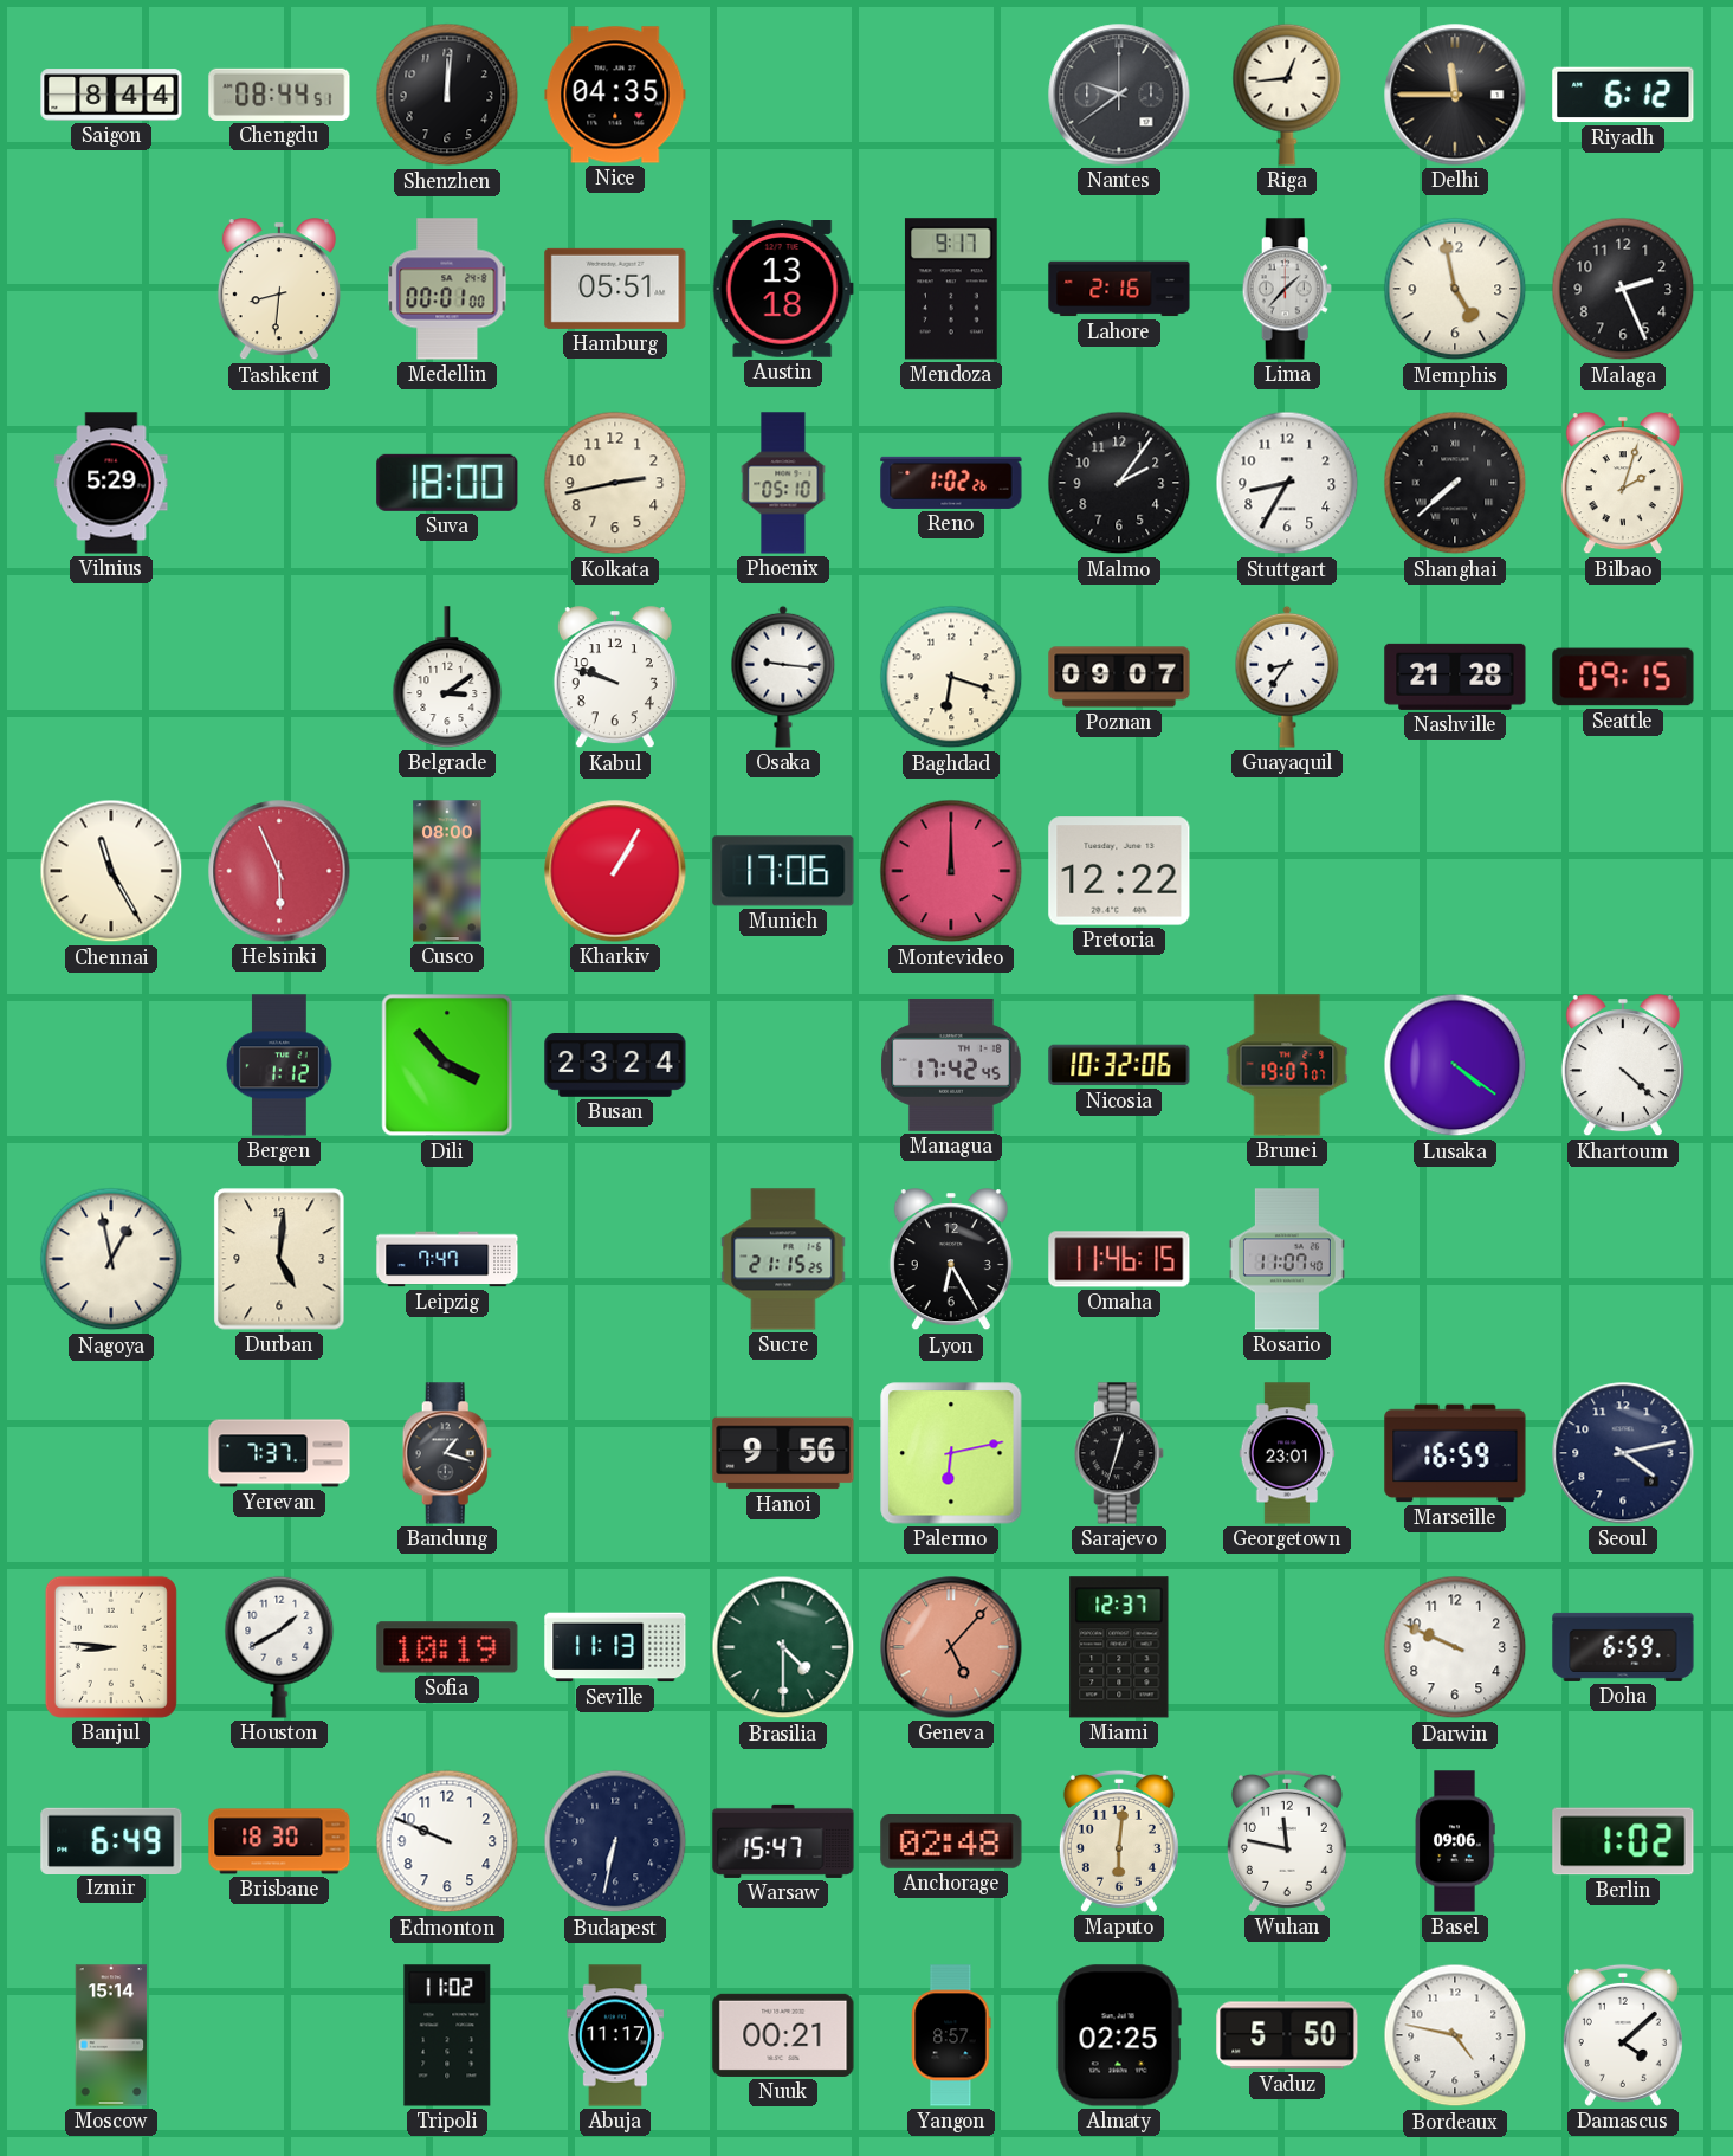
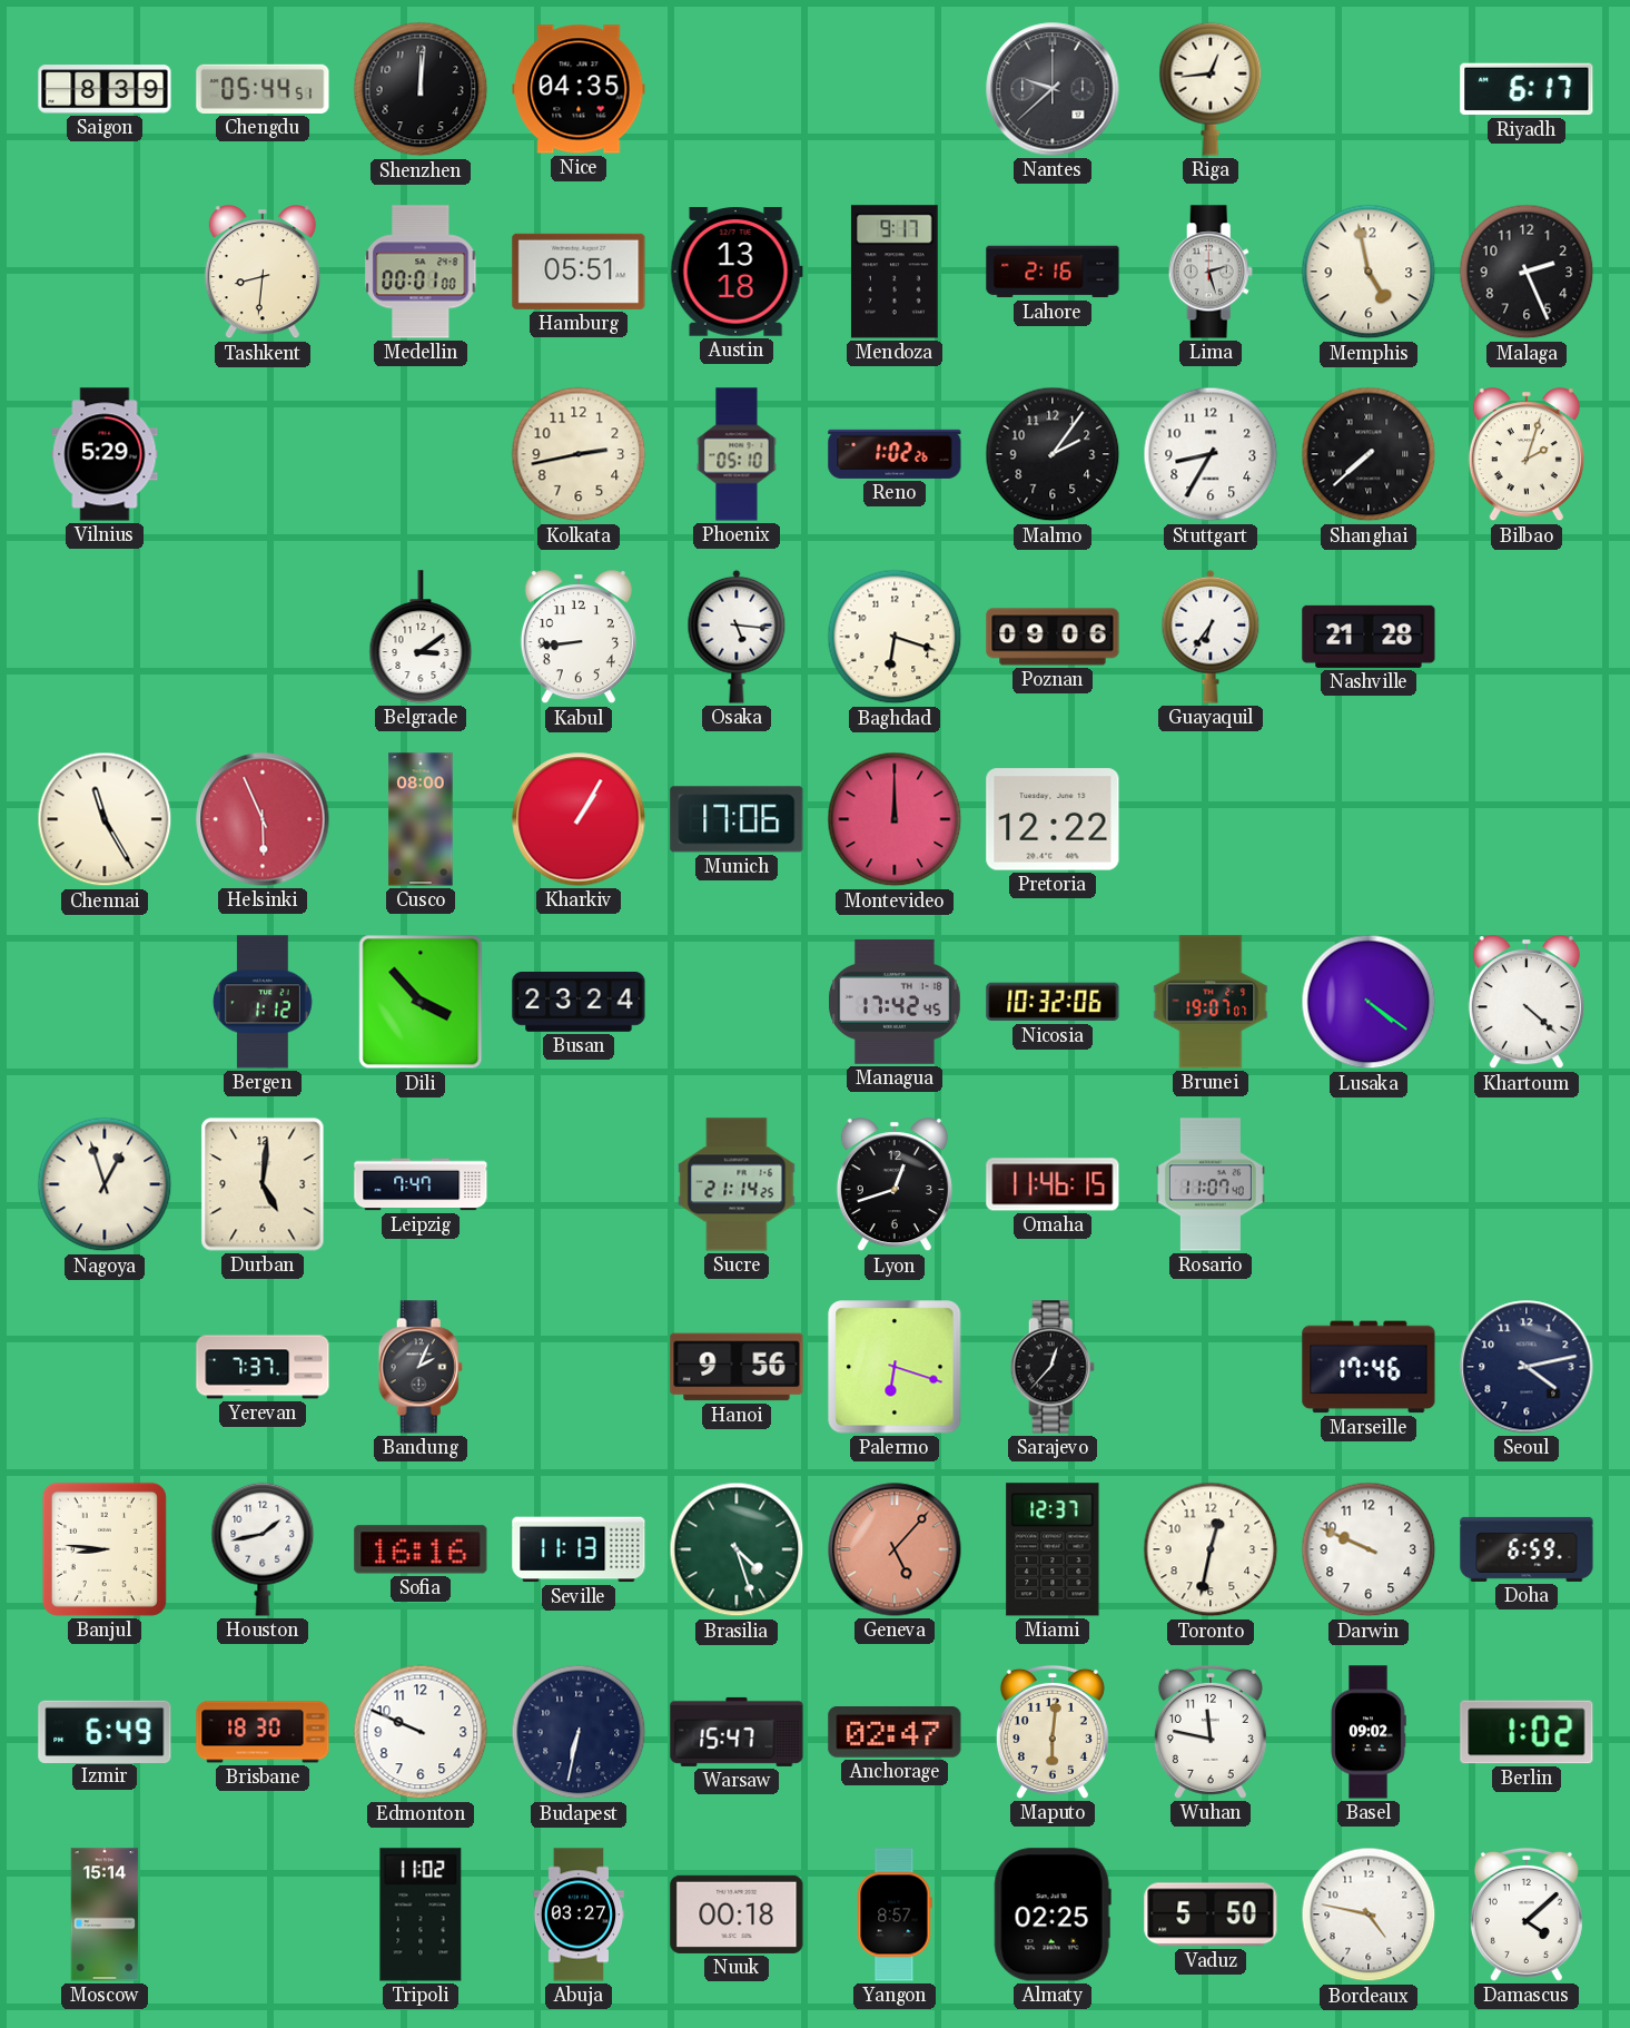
Saigon: 8:44 -> 8:39 (105, 89)
Chengdu: 08:44 -> 05:44 (263, 89)
Nantes: 9:39 -> 9:38 (1053, 89)
Delhi: 11:45 -> none (1455, 95)
Riyadh: 6:12 -> 6:17 (1527, 89)
Lima: 1:37 -> 2:27 (1211, 272)
Suva: 18:00 -> none (447, 483)
Kabul: 9:48 -> 8:44 (579, 638)
Osaka: 9:16 -> 5:16 (737, 637)
Poznan: 09:07 -> 09:06 (1053, 637)
Guayaquil: 8:36 -> 6:36 (1211, 637)
Seattle: 09:15 -> none (1623, 677)
Nagoya: 12:58 -> 12:57 (105, 1184)
Sucre: 21:15 -> 21:14 (737, 1184)
Lyon: 6:25 -> 12:42 (895, 1185)
Bandung: 1:18 -> 2:04 (421, 1367)
Palermo: 6:13 -> 6:18 (895, 1367)
Sarajevo: 12:33 -> 12:37 (1053, 1367)
Georgetown: 23:01 -> none (1287, 1453)
Marseille: 16:59 -> 17:46 (1369, 1367)
Houston: 1:40 -> 1:43 (263, 1549)
Sofia: 10:19 -> 16:16 (421, 1549)
Brasilia: 4:30 -> 4:27 (737, 1549)
Toronto: none -> 12:32 (1211, 1549)
Anchorage: 02:48 -> 02:47 (895, 1732)
Basel: 09:06 -> 09:02 (1369, 1732)
Abuja: 11:17 -> 03:27 (577, 1914)
Nuuk: 00:21 -> 00:18 (737, 1914)
